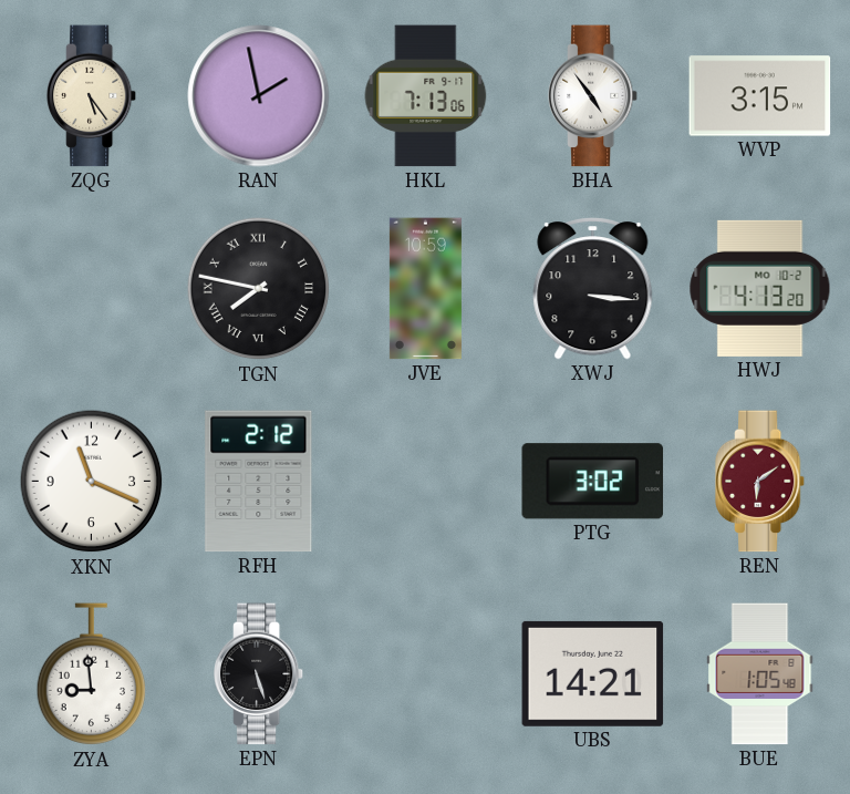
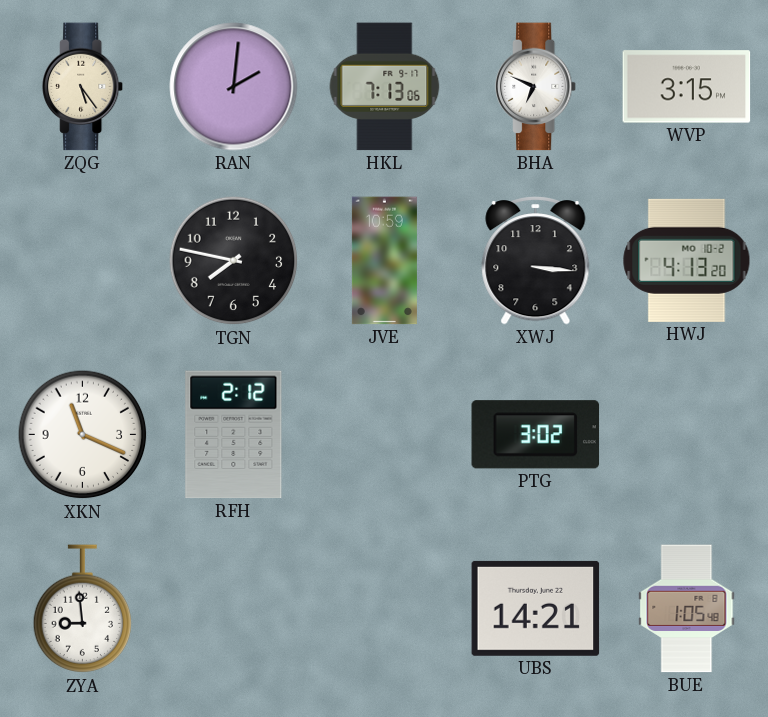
RAN: 1:58 -> 2:01 (234, 87)
BHA: 4:54 -> 6:49 (536, 87)
TGN numerals: Roman -> Arabic (234, 261)
REN: 6:09 -> none (760, 482)
EPN: 5:27 -> none (259, 674)
